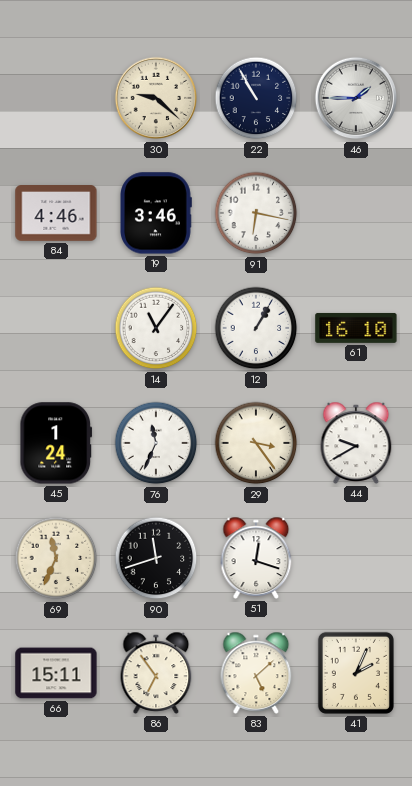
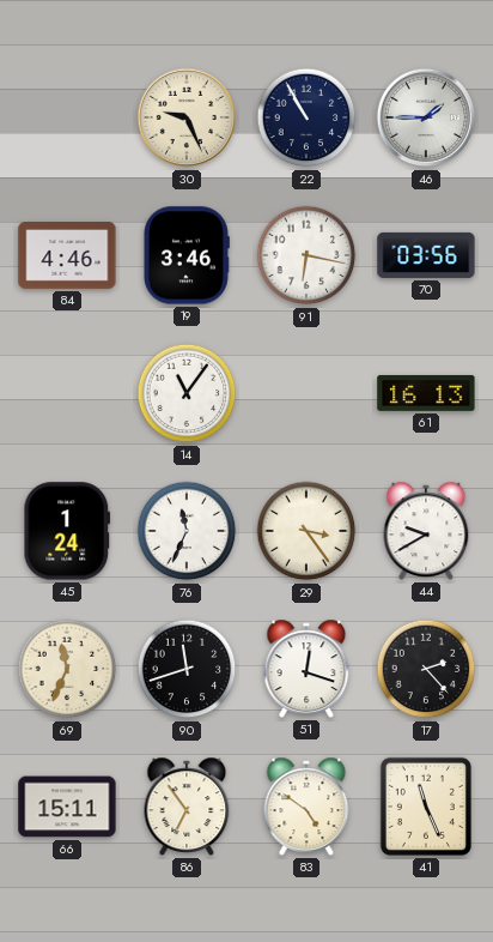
30: 9:22 -> 9:26 (187, 117)
70: none -> 03:56 (426, 255)
12: 1:05 -> none (256, 328)
61: 16:10 -> 16:13 (426, 393)
17: none -> 2:23 (426, 669)
83: 5:08 -> 4:51 (306, 807)
41: 2:04 -> 11:26 (426, 807)
